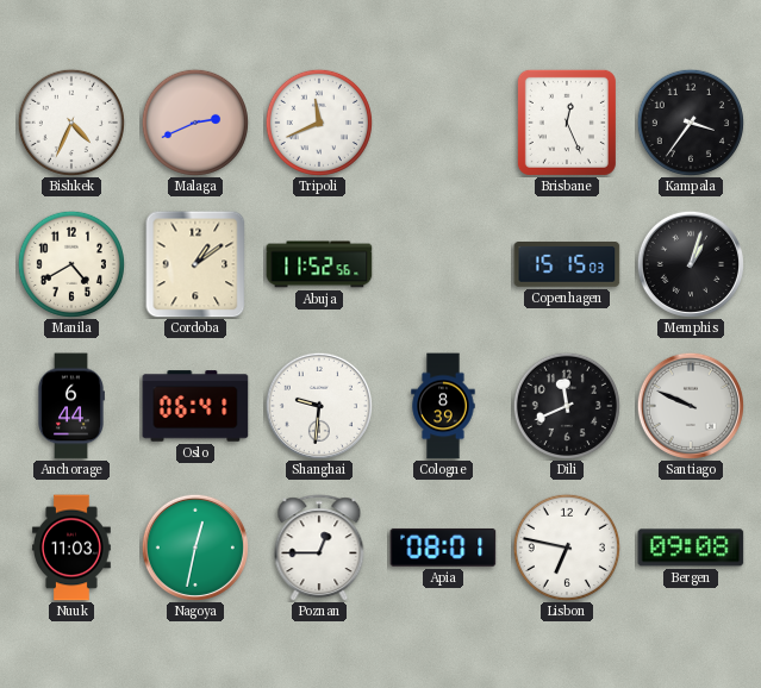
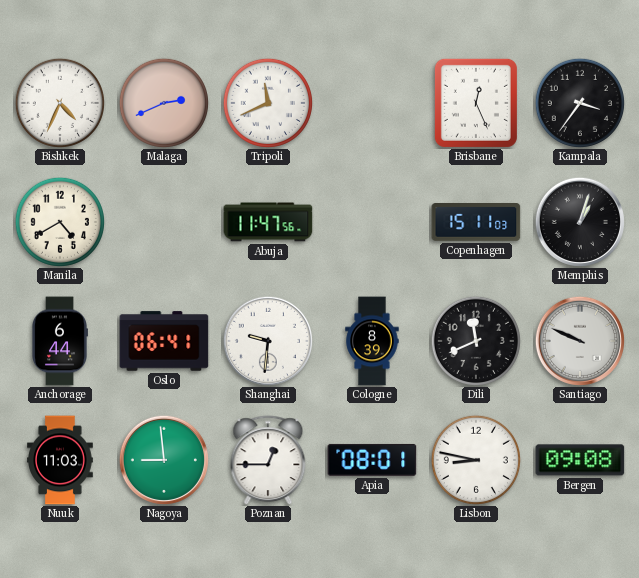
Cordoba: 1:09 -> none (195, 264)
Abuja: 11:52 -> 11:47 (268, 222)
Copenhagen: 15:15 -> 15:11 (476, 223)
Nagoya: 12:32 -> 8:59 (164, 460)
Lisbon: 6:47 -> 8:47 (476, 460)
